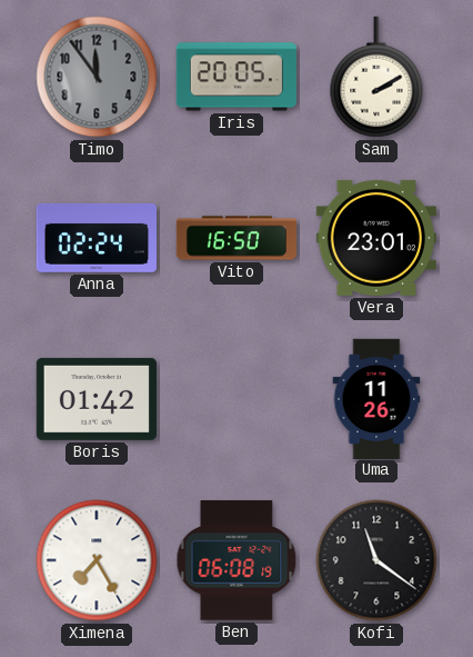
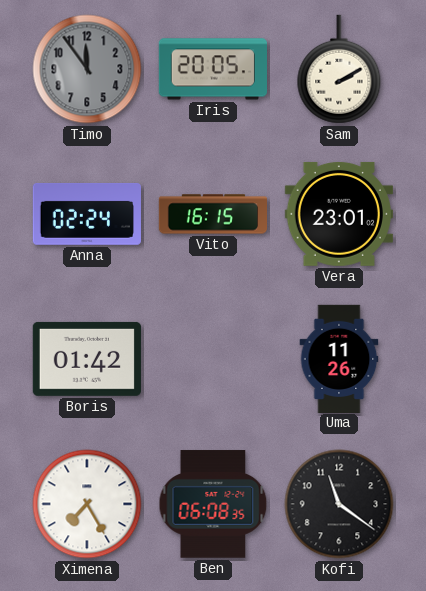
Vito: 16:50 -> 16:15 (212, 214)
Ben: 06:08:19 -> 06:08:35 (213, 504)
